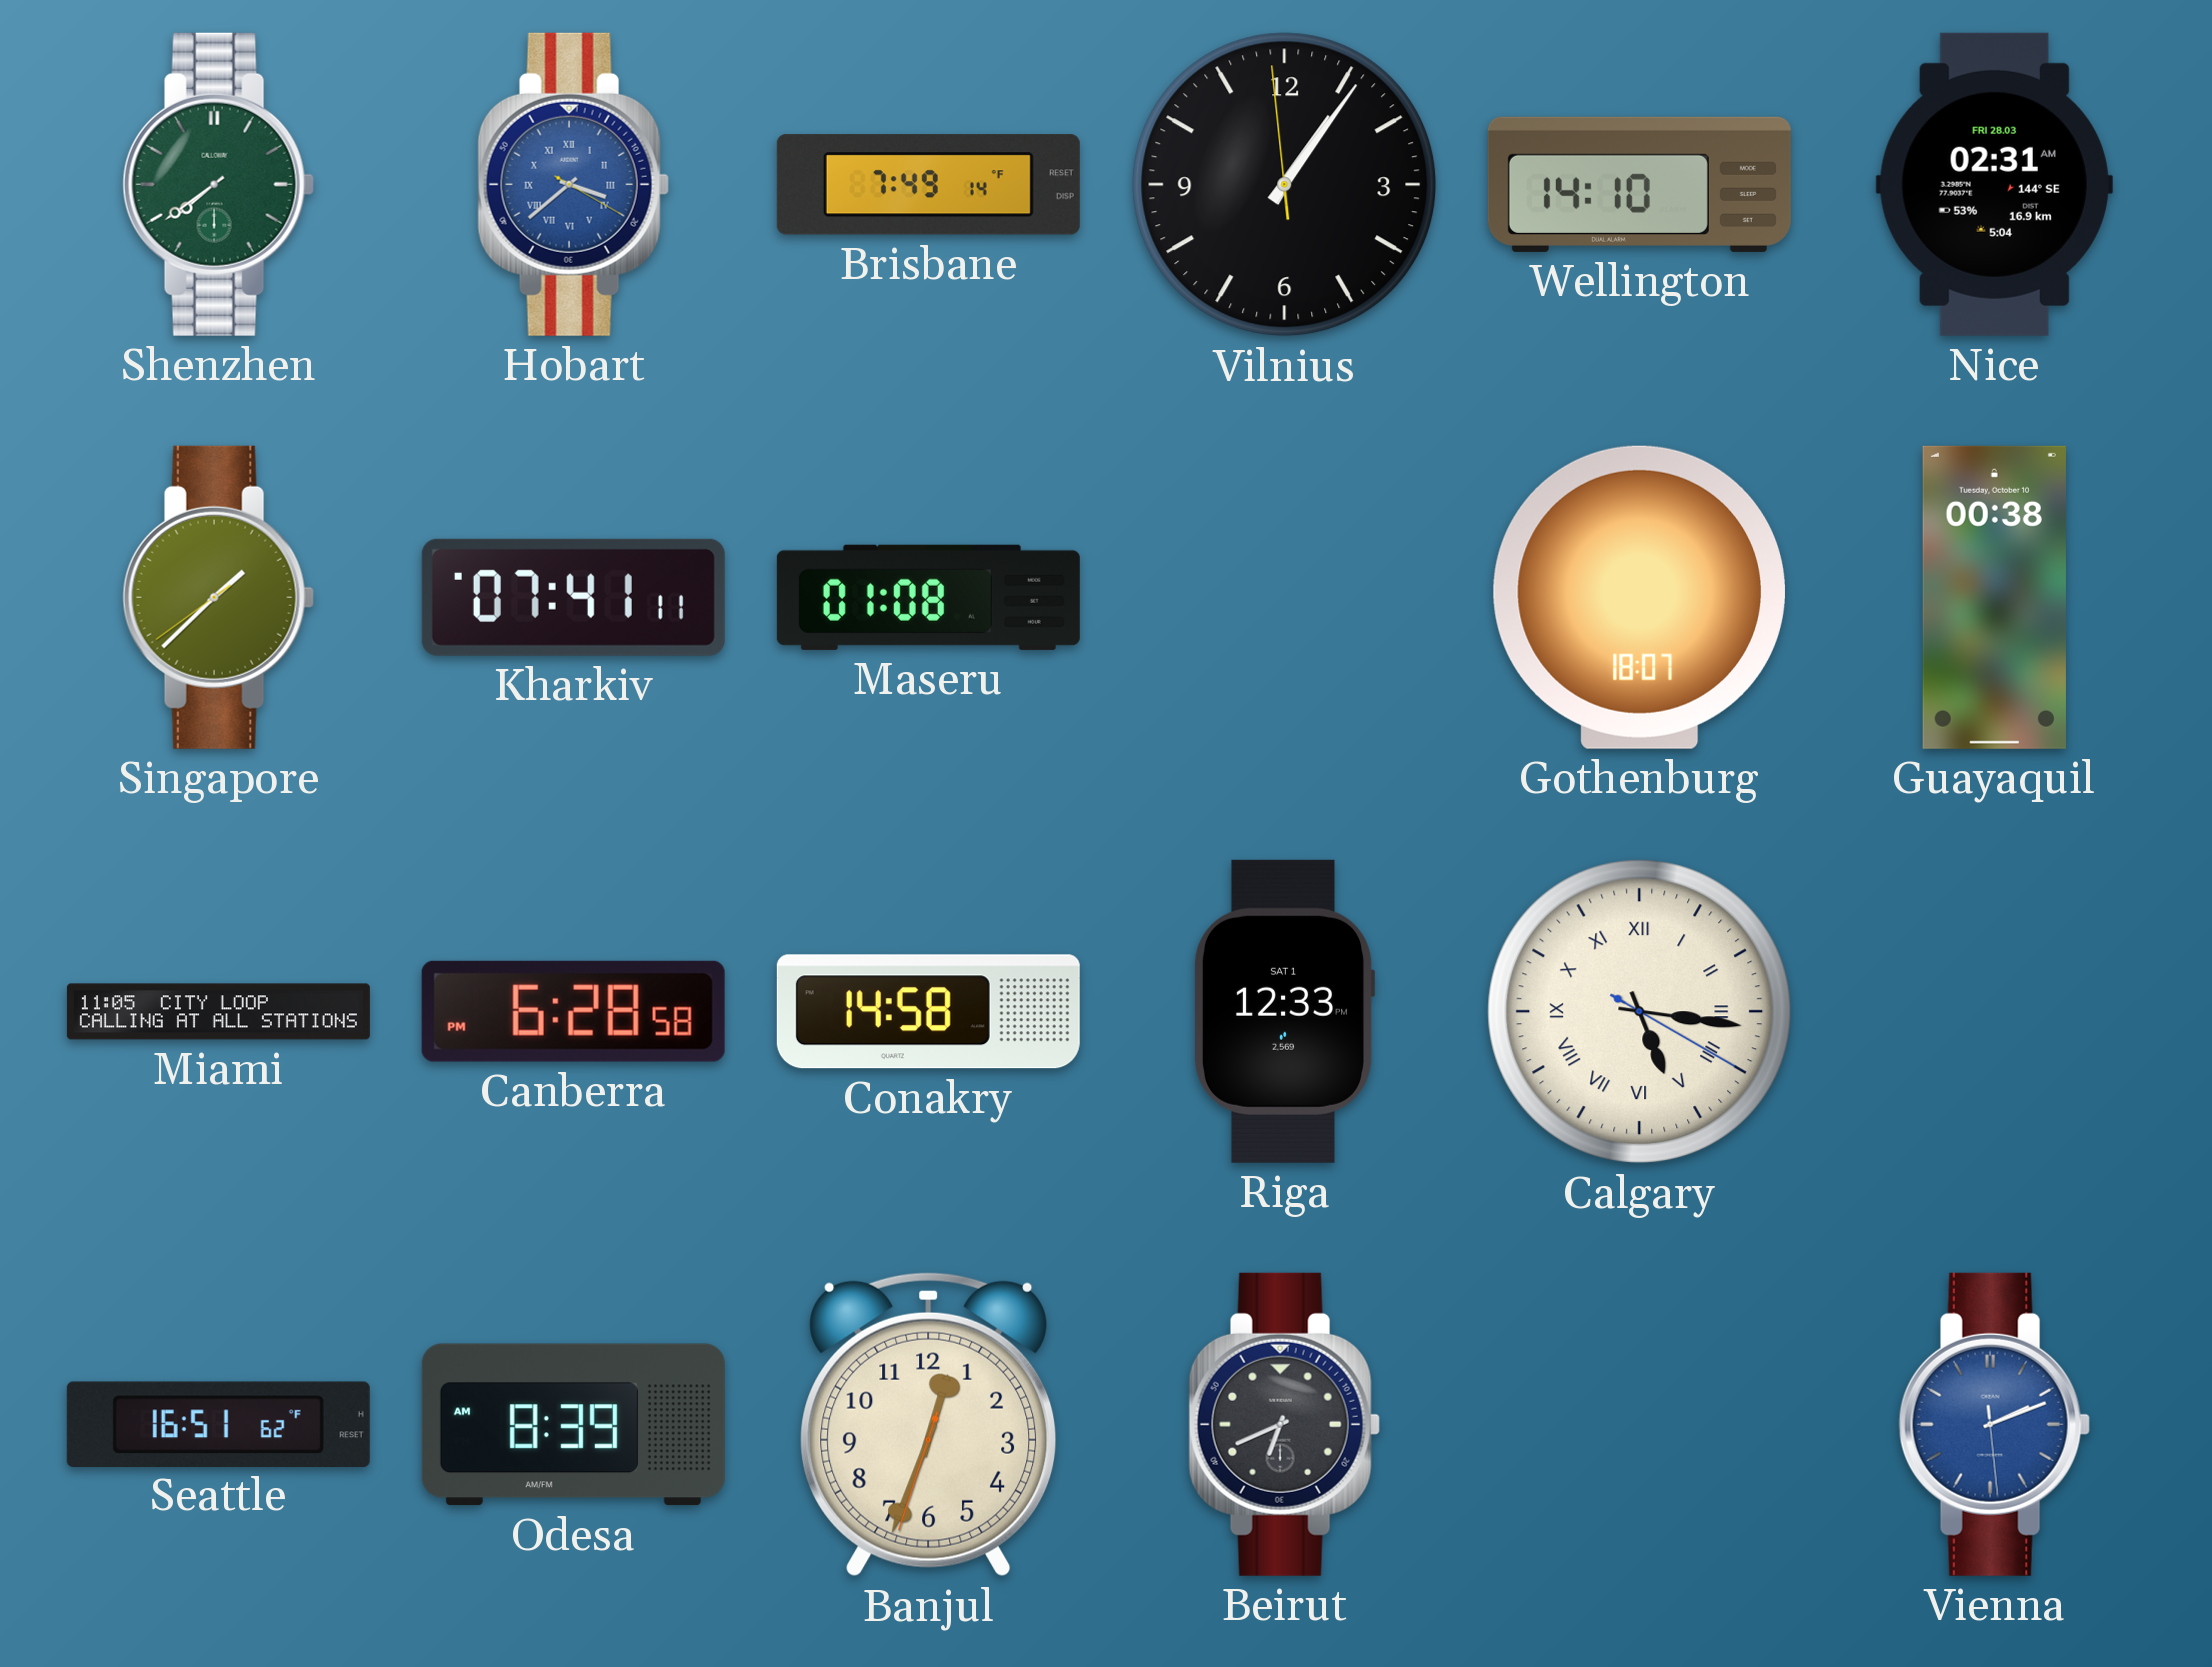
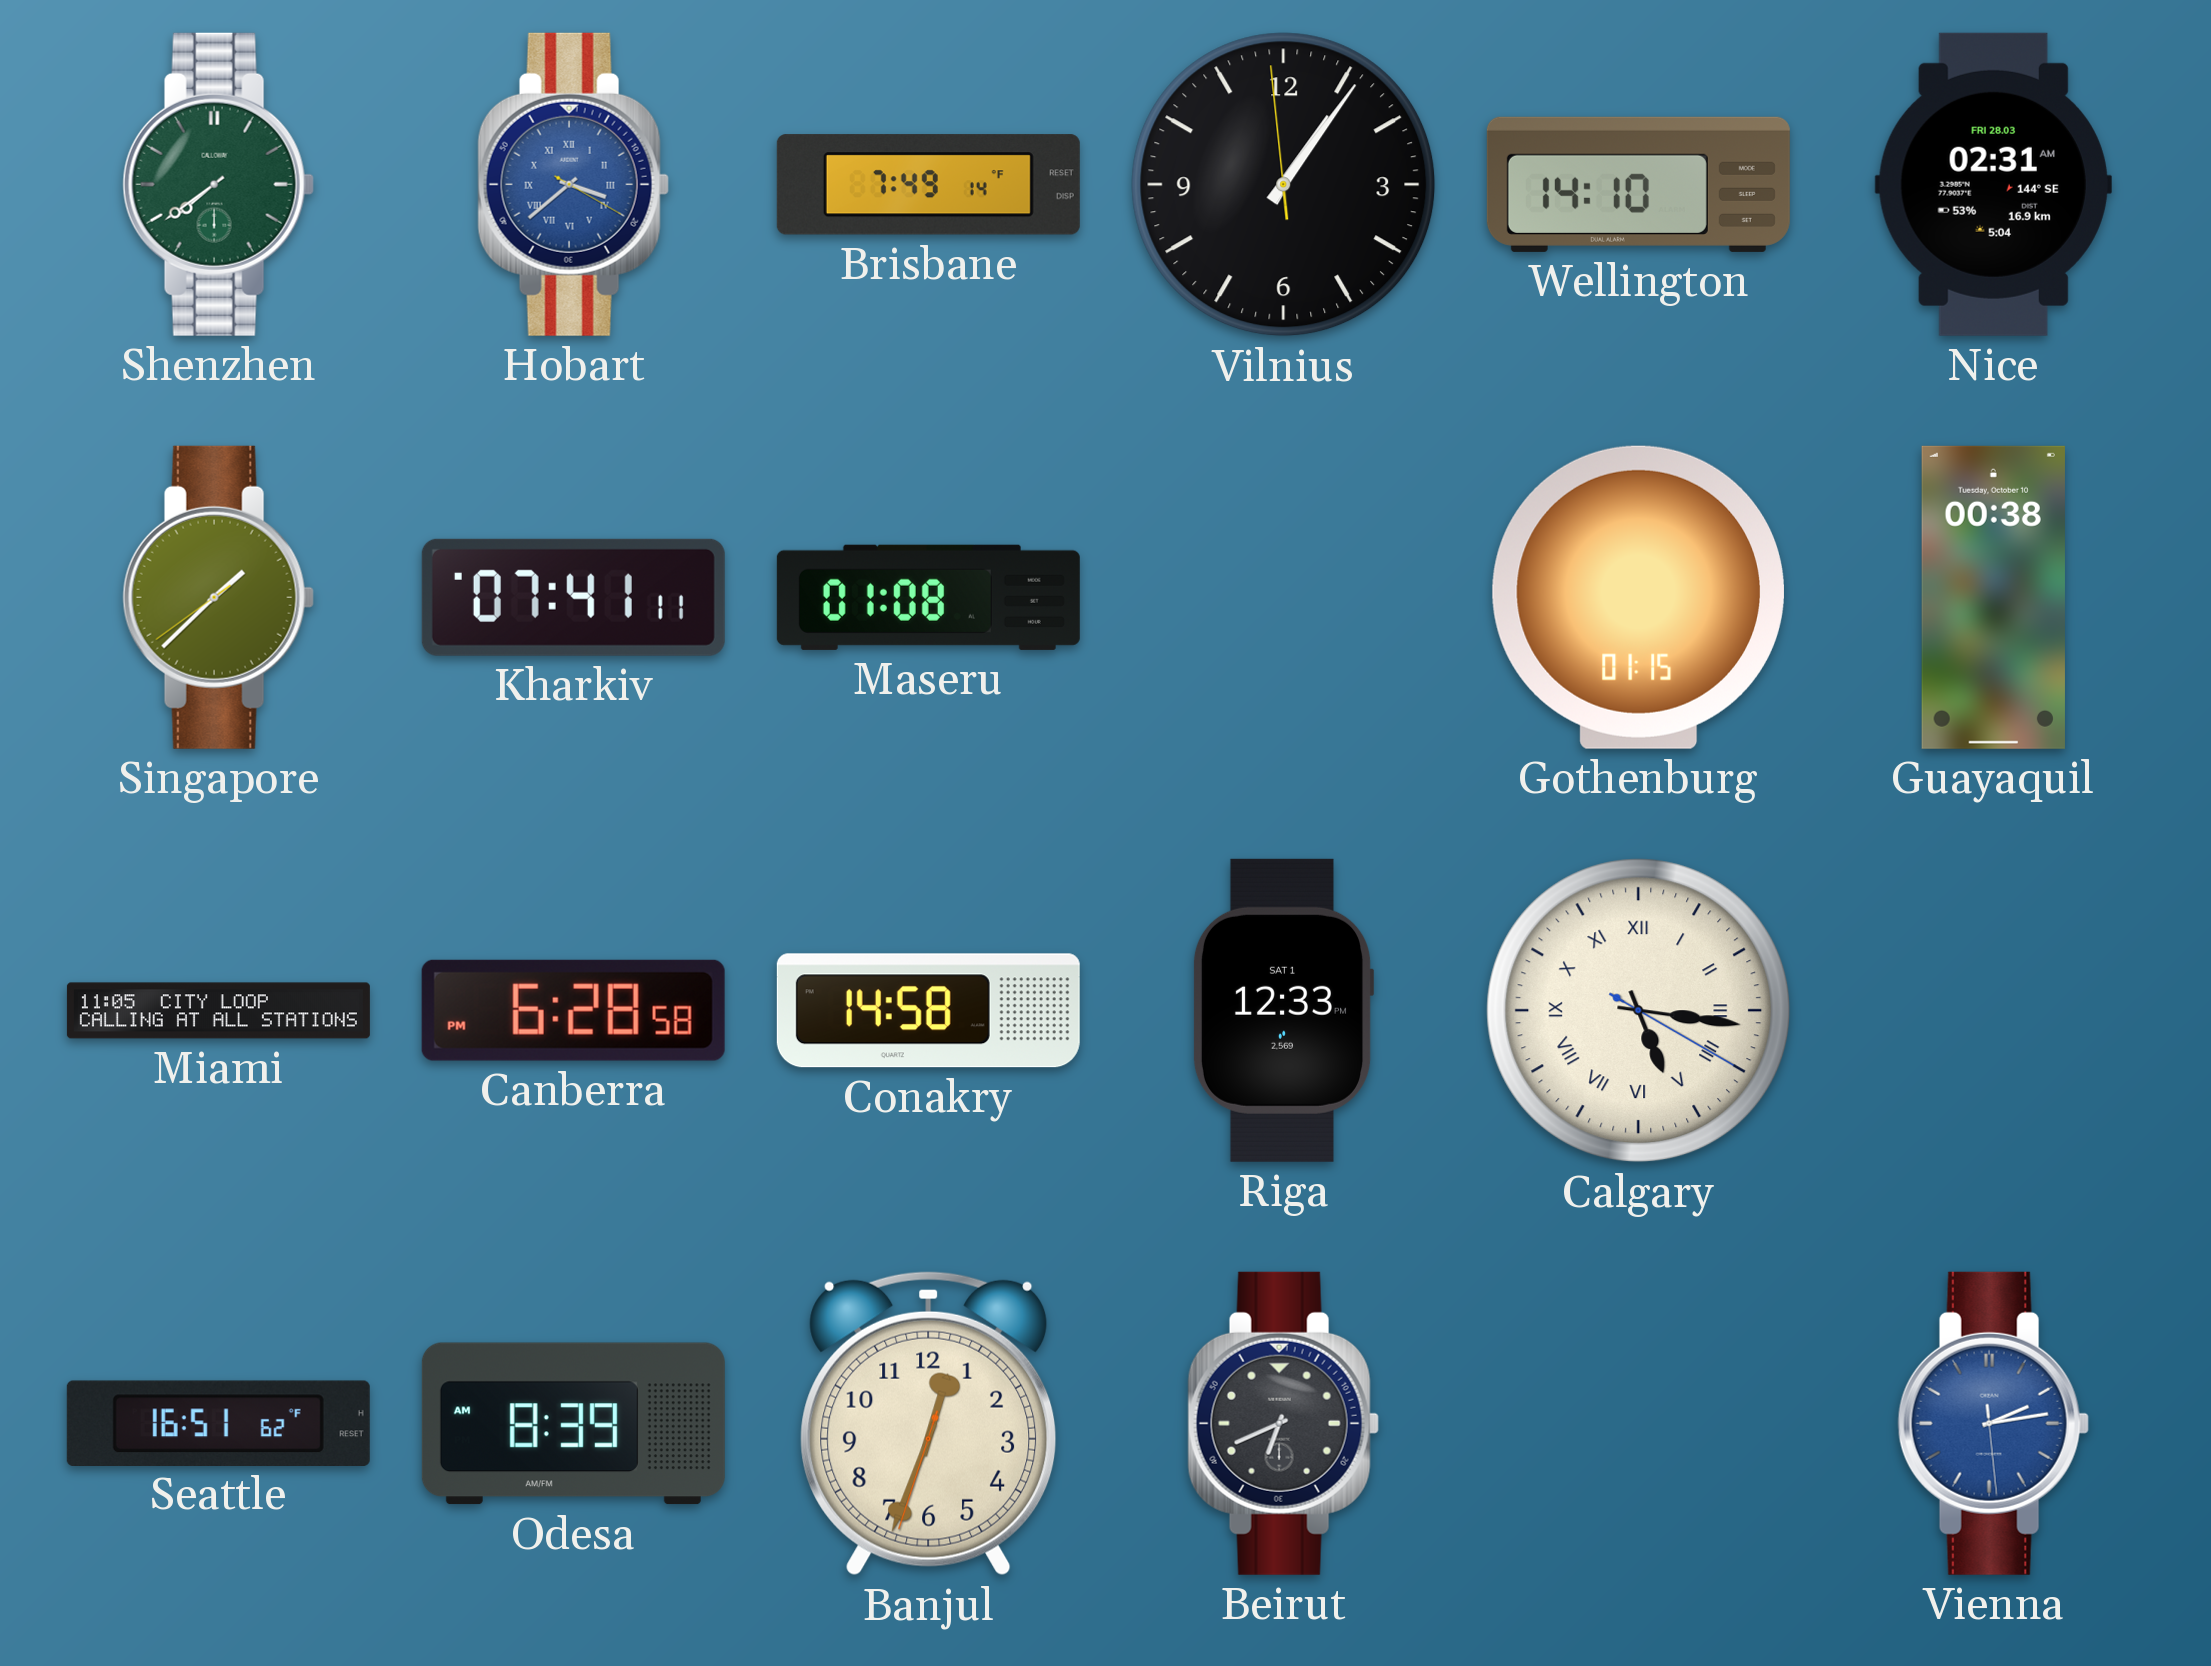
Gothenburg: 18:07 -> 01:15 (1638, 597)
Vienna: 2:11 -> 2:13 (1993, 1423)
